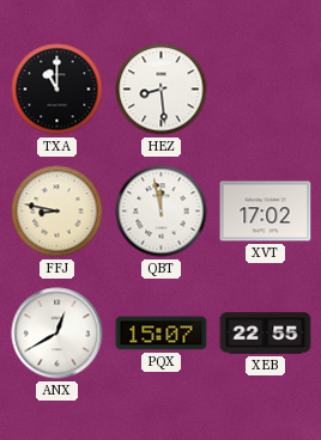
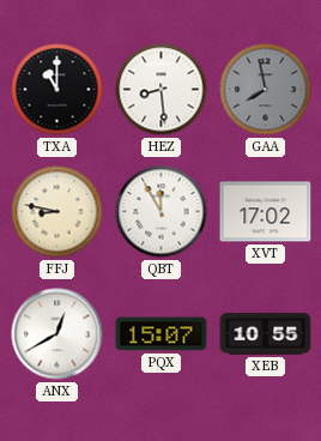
GAA: none -> 7:58 (266, 90)
QBT: 11:58 -> 11:55 (162, 212)
XEB: 22:55 -> 10:55 (266, 334)
